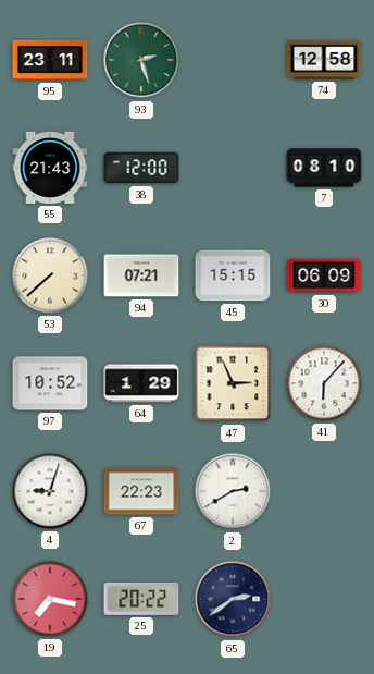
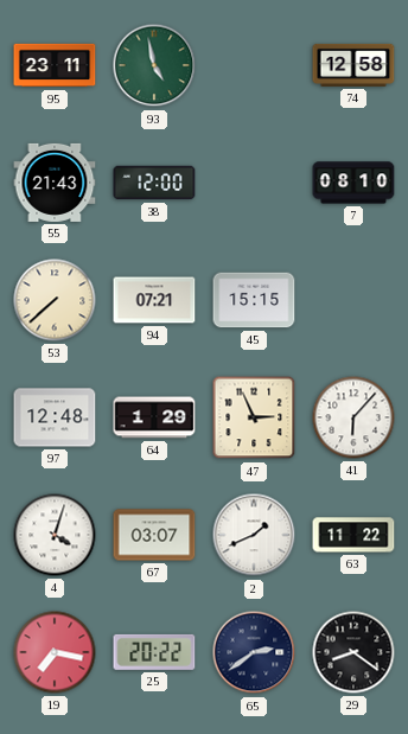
93: 2:27 -> 4:58 (154, 65)
30: 06:09 -> none (324, 275)
97: 10:52 -> 12:48 (55, 417)
4: 9:03 -> 4:03 (55, 535)
67: 22:23 -> 03:07 (154, 535)
2: 2:40 -> 1:41 (254, 535)
63: none -> 11:22 (353, 535)
29: none -> 8:21 (353, 652)
